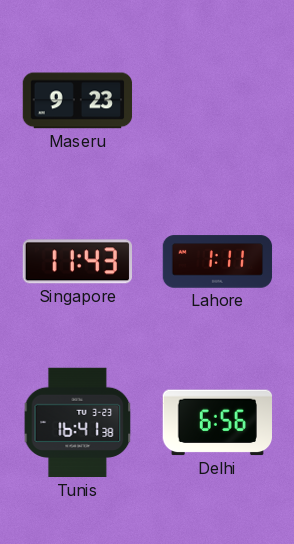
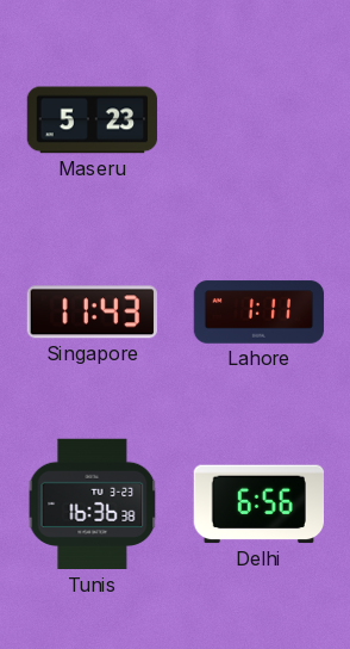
Maseru: 9:23 -> 5:23 (93, 120)
Tunis: 16:41 -> 16:36 (93, 505)
